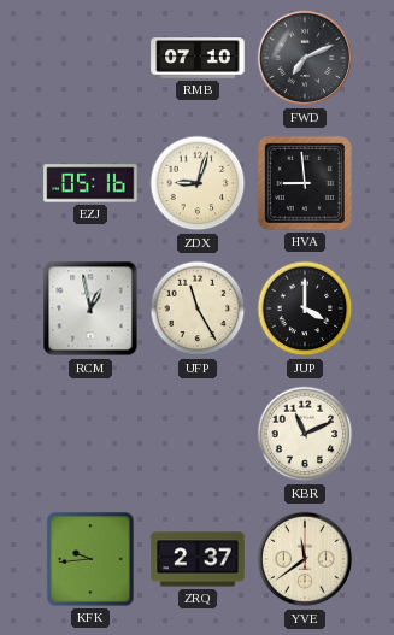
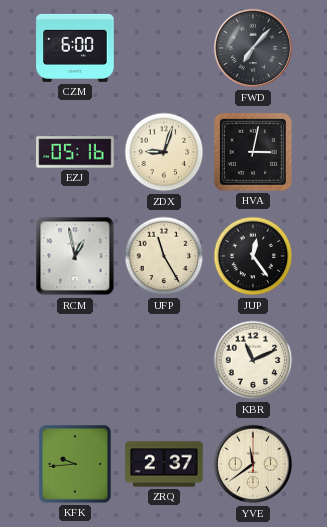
CZM: none -> 6:00 (75, 48)
RMB: 07:10 -> none (198, 58)
FWD: 7:11 -> 7:07 (253, 48)
HVA: 8:59 -> 3:02 (253, 152)
JUP: 4:00 -> 12:24 (253, 256)
